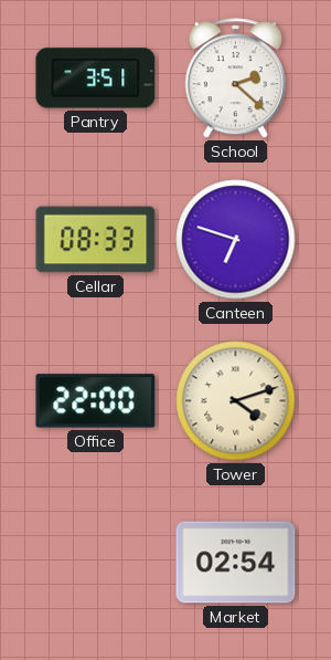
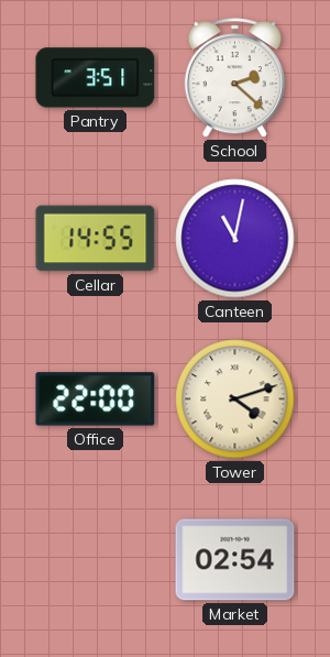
Cellar: 08:33 -> 14:55 (96, 239)
Canteen: 6:48 -> 11:02 (235, 239)
